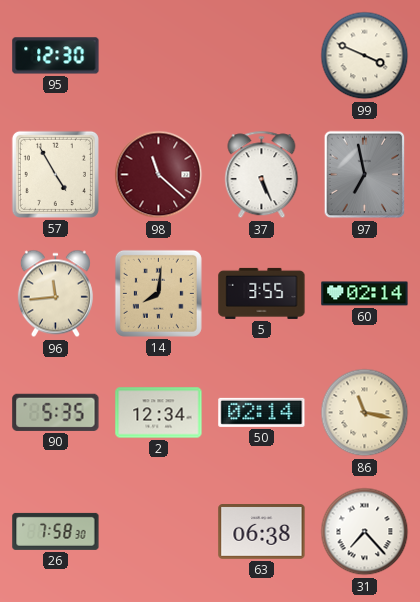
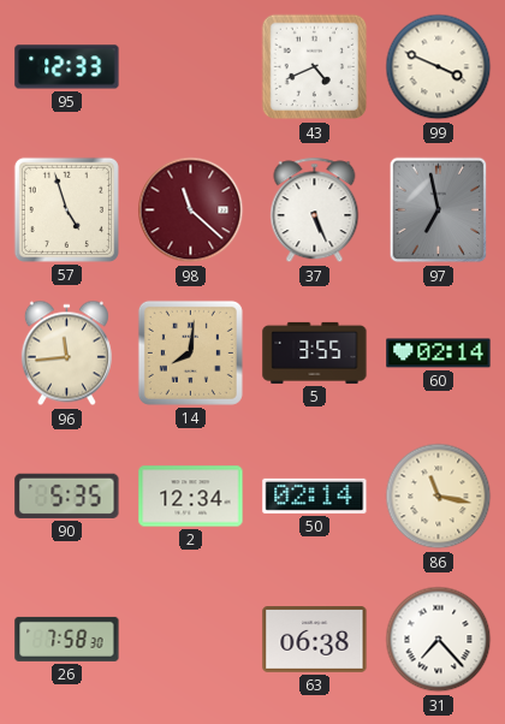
95: 12:30 -> 12:33 (67, 67)
43: none -> 4:41 (315, 67)
57: 4:55 -> 4:57 (66, 209)
